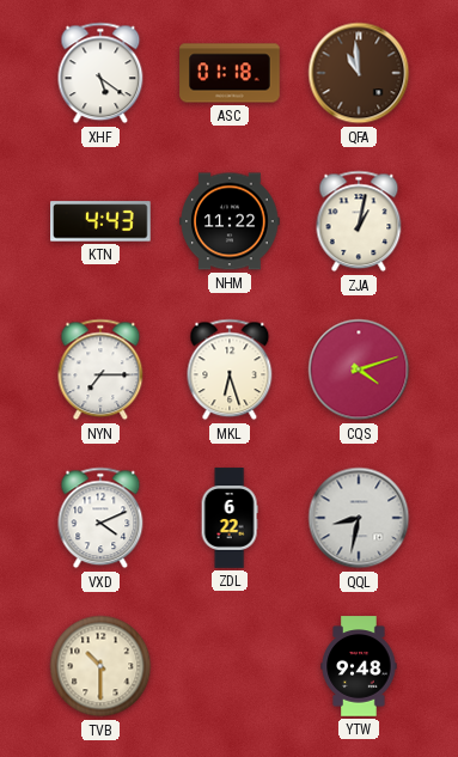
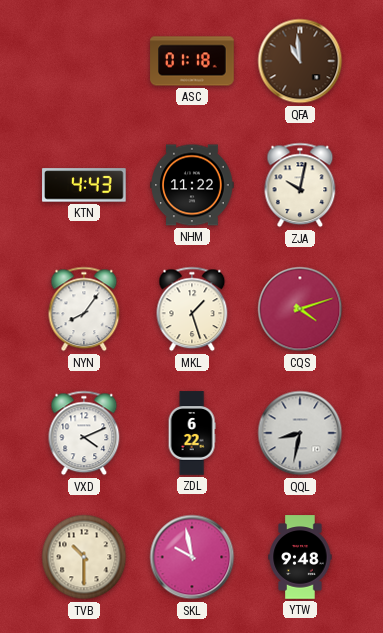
XHF: 5:21 -> none (100, 73)
ZJA: 1:02 -> 10:02 (300, 185)
NYN: 7:15 -> 8:06 (84, 309)
MKL: 6:27 -> 1:27 (192, 309)
SKL: none -> 9:58 (192, 557)
